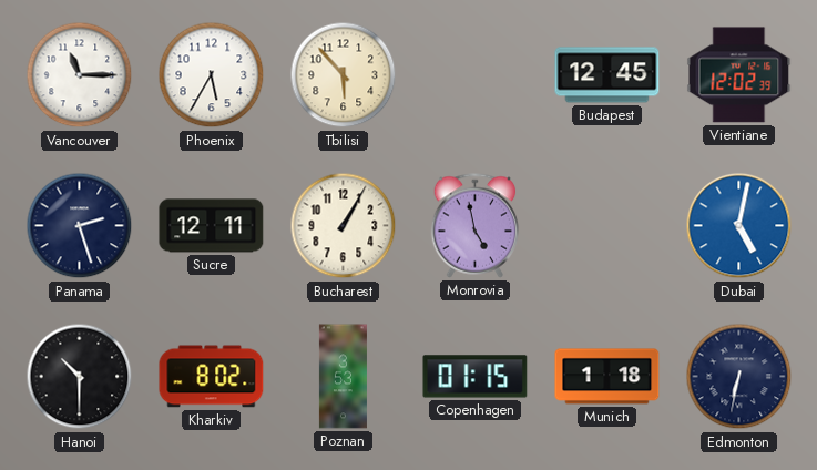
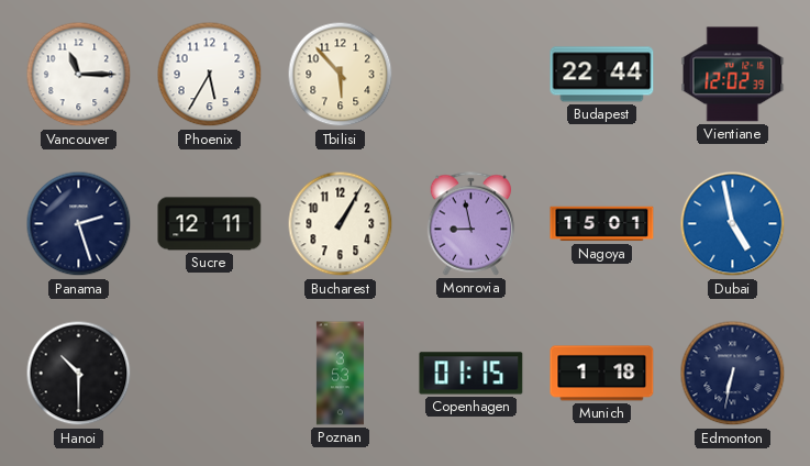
Budapest: 12:45 -> 22:44 (602, 75)
Monrovia: 4:58 -> 8:58 (471, 224)
Nagoya: none -> 15:01 (602, 224)
Dubai: 5:02 -> 4:58 (733, 224)
Kharkiv: 8:02 -> none (212, 377)
